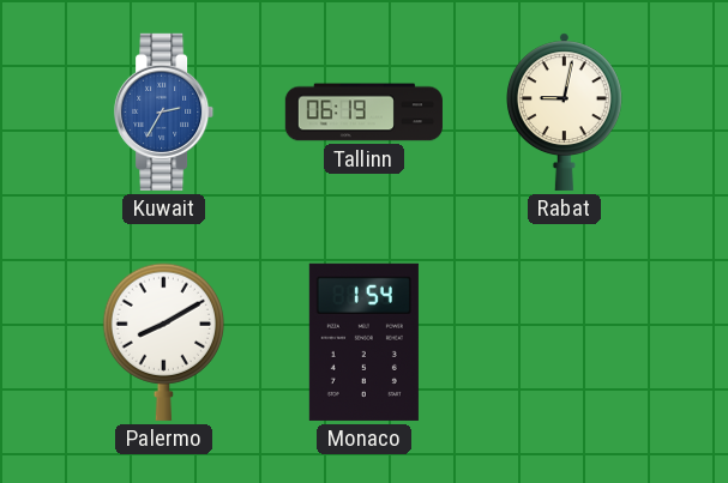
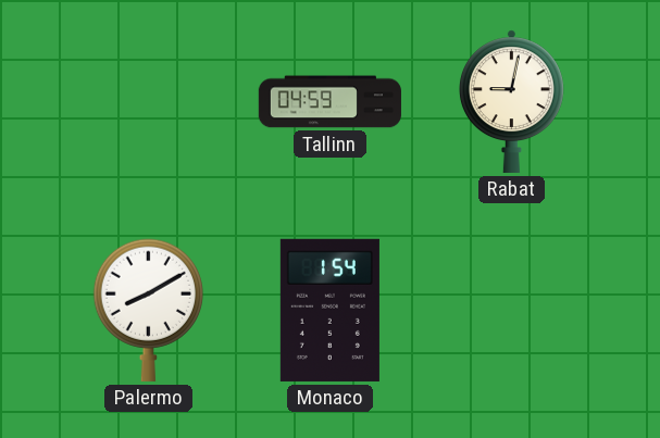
Kuwait: 2:35 -> none (164, 111)
Tallinn: 06:19 -> 04:59 (329, 102)
